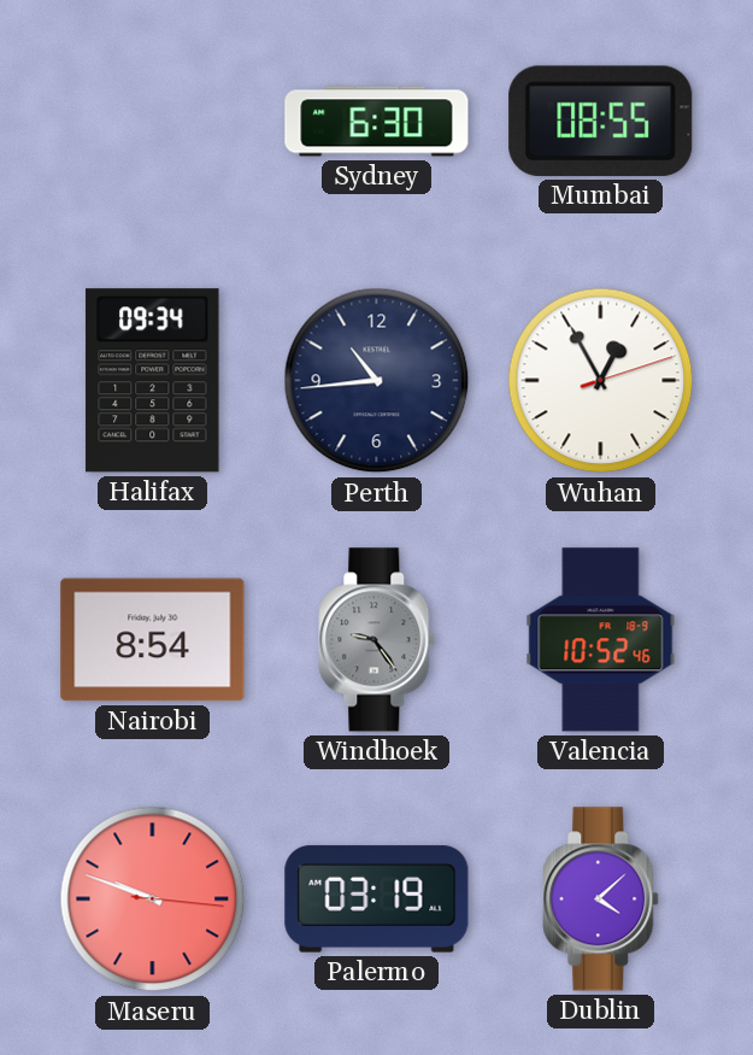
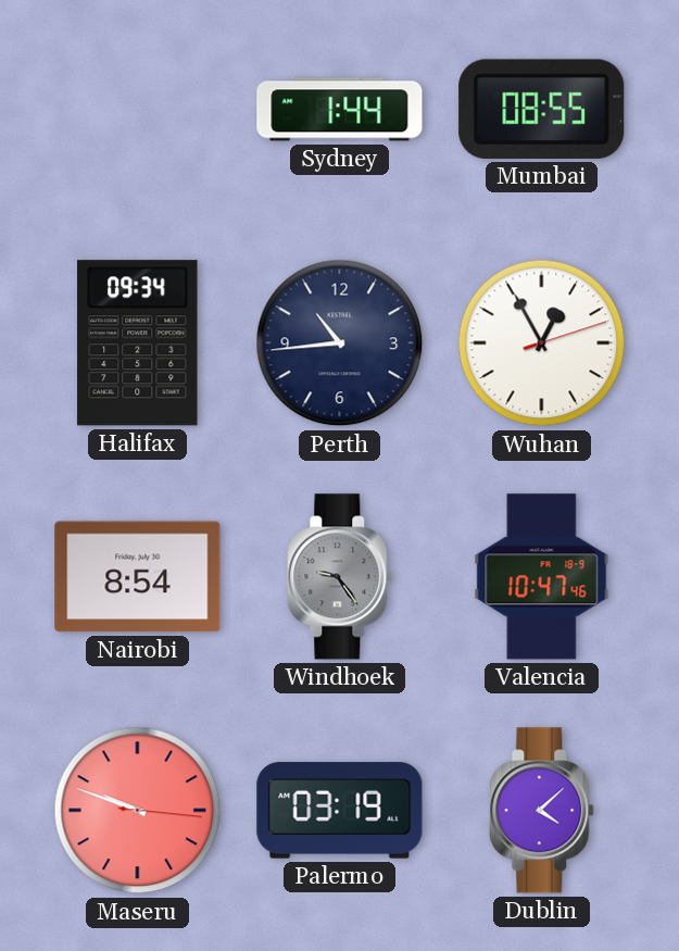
Sydney: 6:30 -> 1:44 (340, 110)
Valencia: 10:52 -> 10:47 (542, 577)
